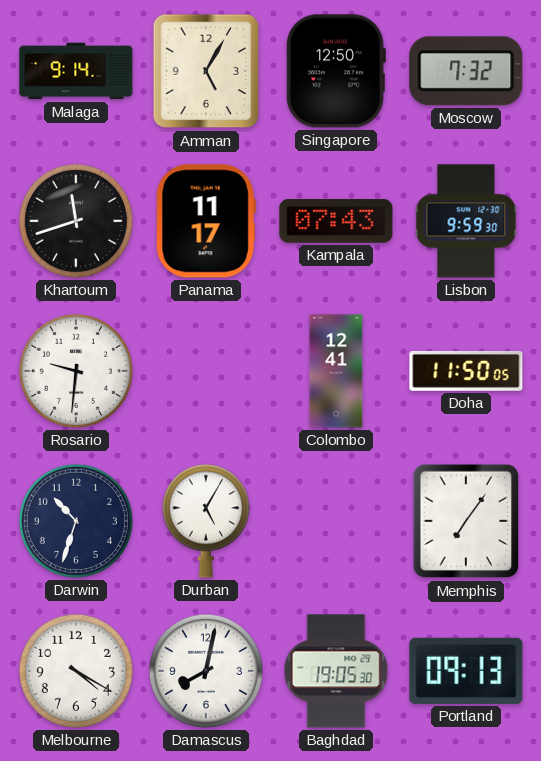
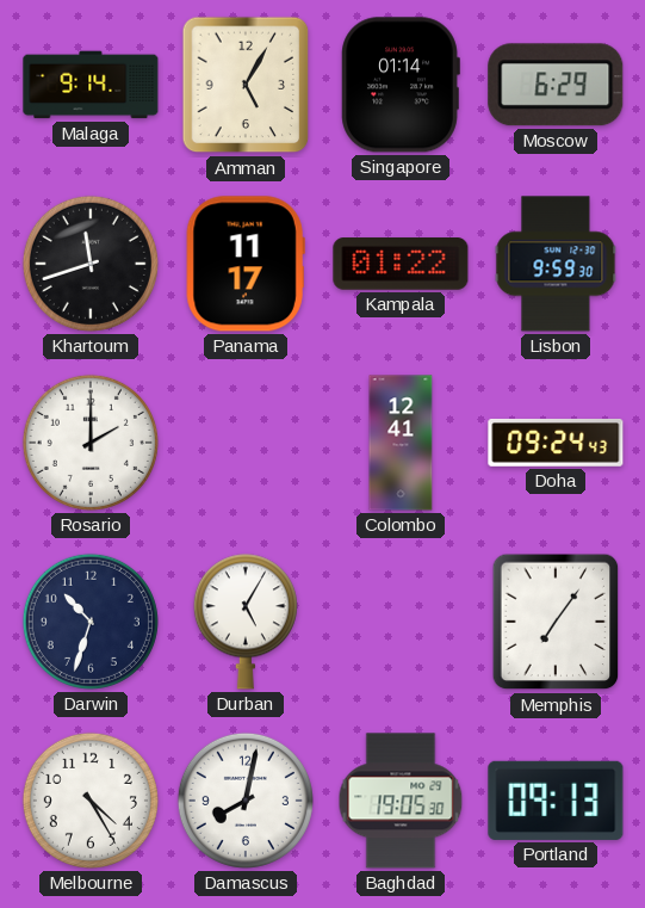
Singapore: 12:50 -> 01:14 (401, 85)
Moscow: 7:32 -> 6:29 (556, 85)
Kampala: 07:43 -> 01:22 (401, 264)
Rosario: 9:31 -> 2:00 (91, 443)
Doha: 11:50 -> 09:24 (556, 443)
Melbourne: 4:20 -> 4:25 (91, 801)
